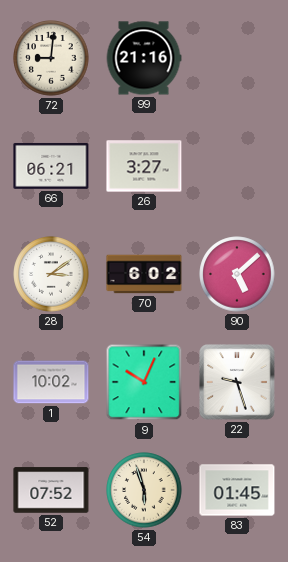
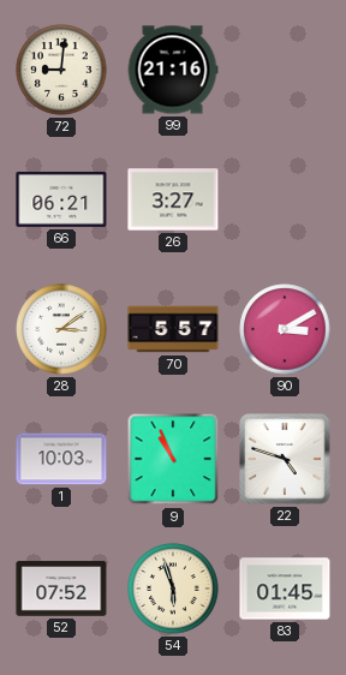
70: 6:02 -> 5:57 (173, 329)
90: 5:08 -> 3:10 (285, 329)
1: 10:02 -> 10:03 (61, 459)
9: 10:04 -> 10:56 (173, 459)
22: 9:27 -> 4:48 (285, 459)
